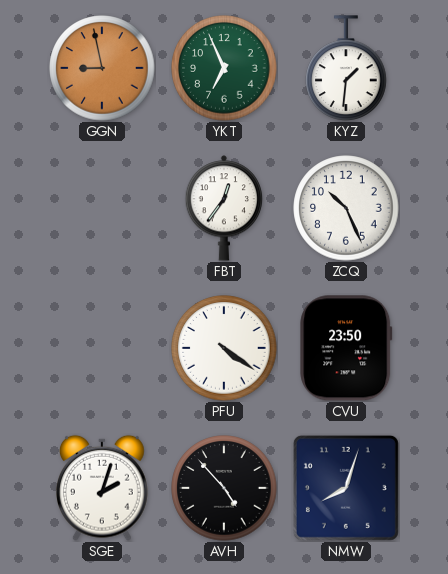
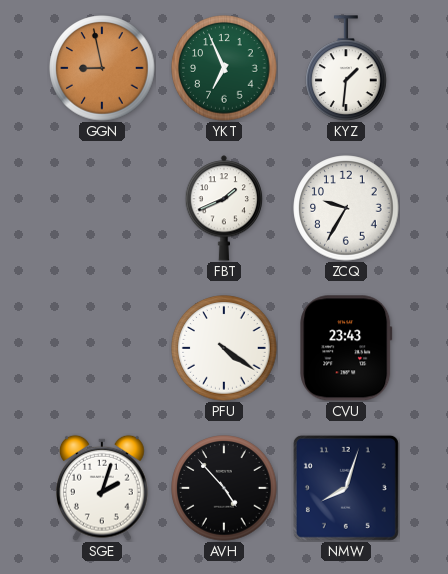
FBT: 12:36 -> 1:41 (224, 208)
ZCQ: 10:26 -> 9:35 (346, 208)
CVU: 23:50 -> 23:43 (346, 348)
